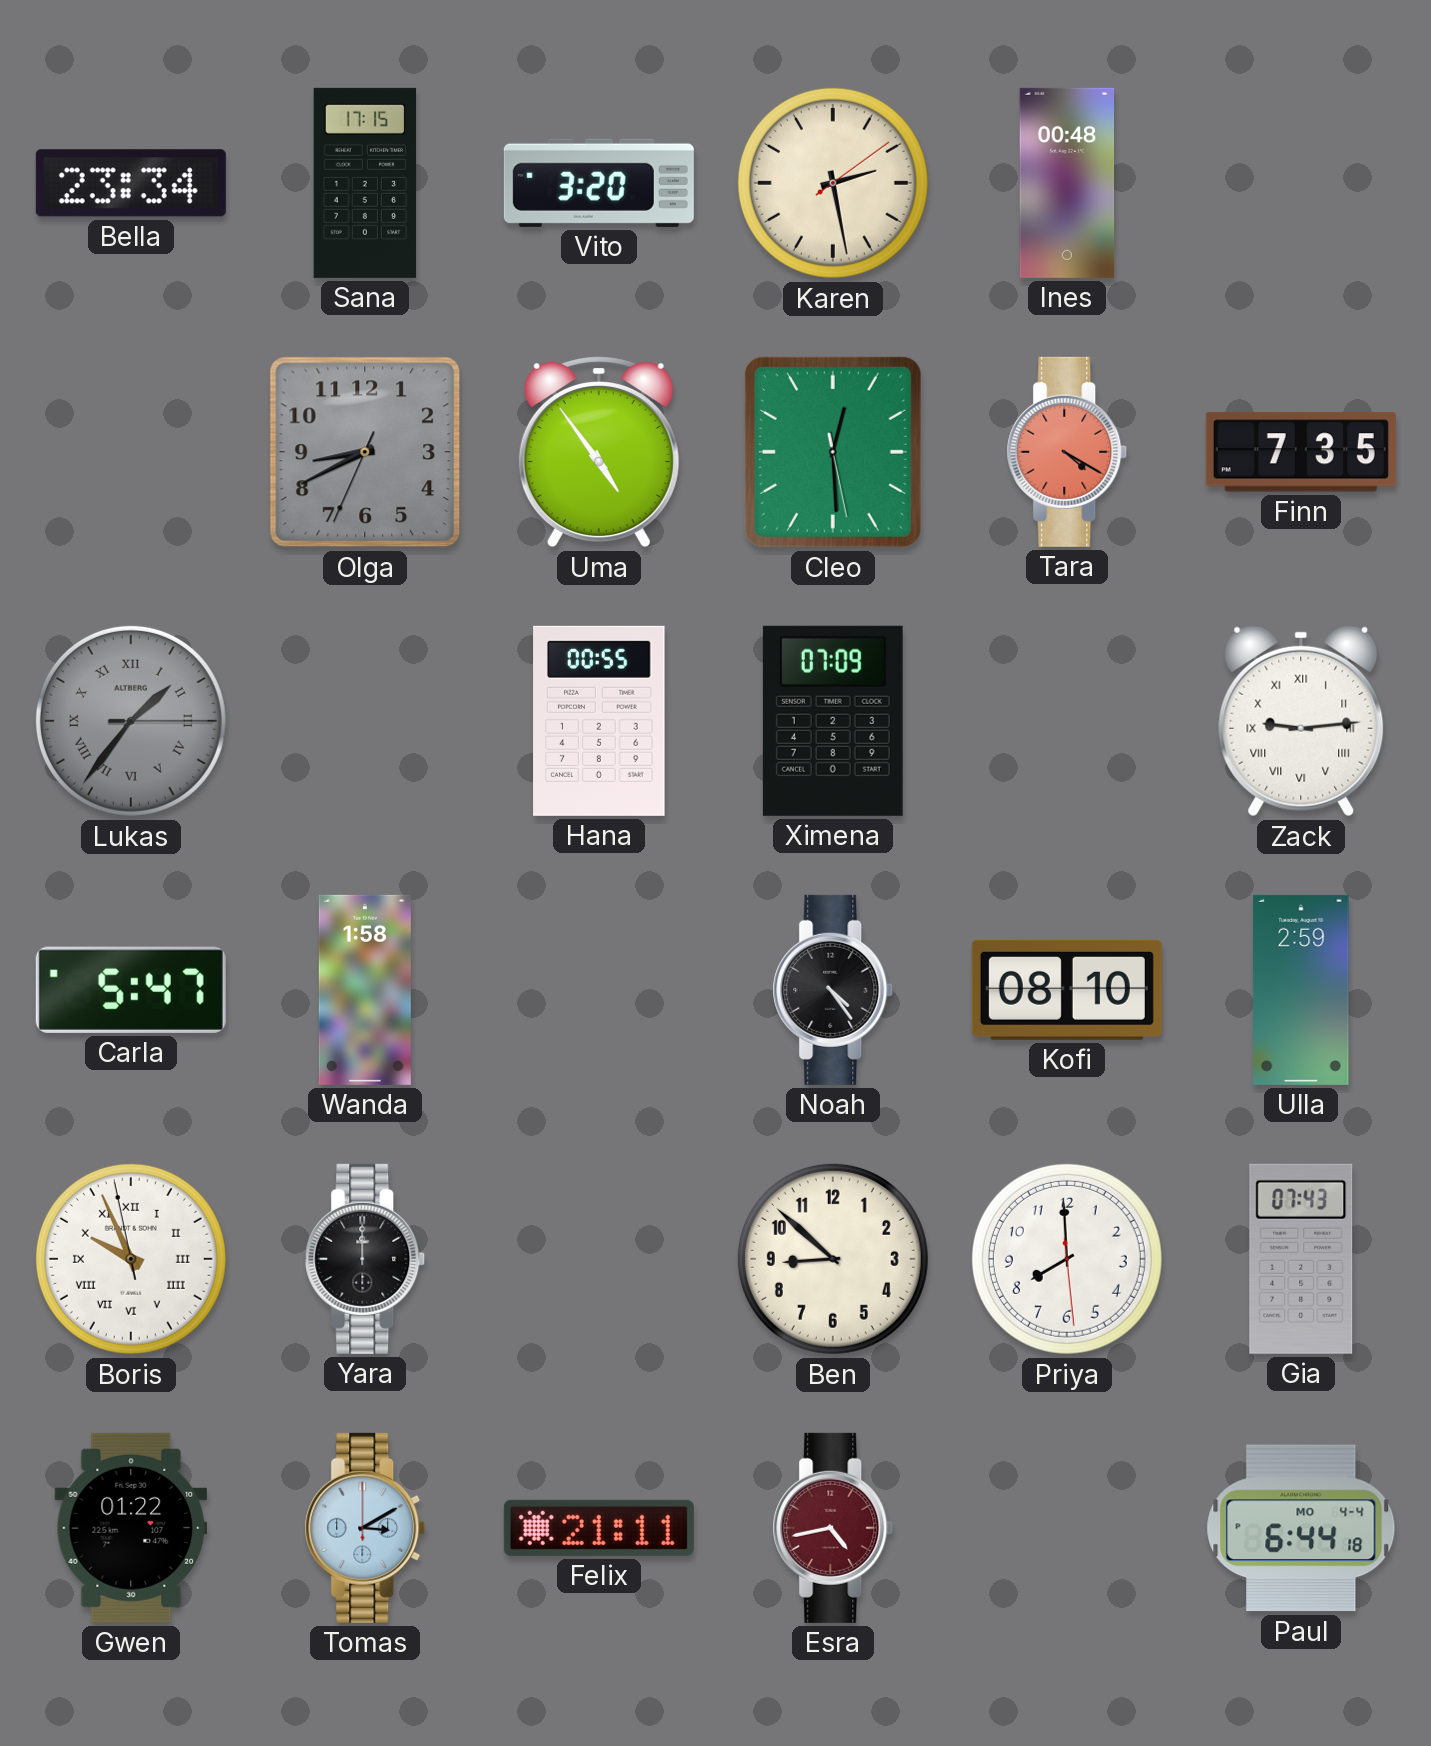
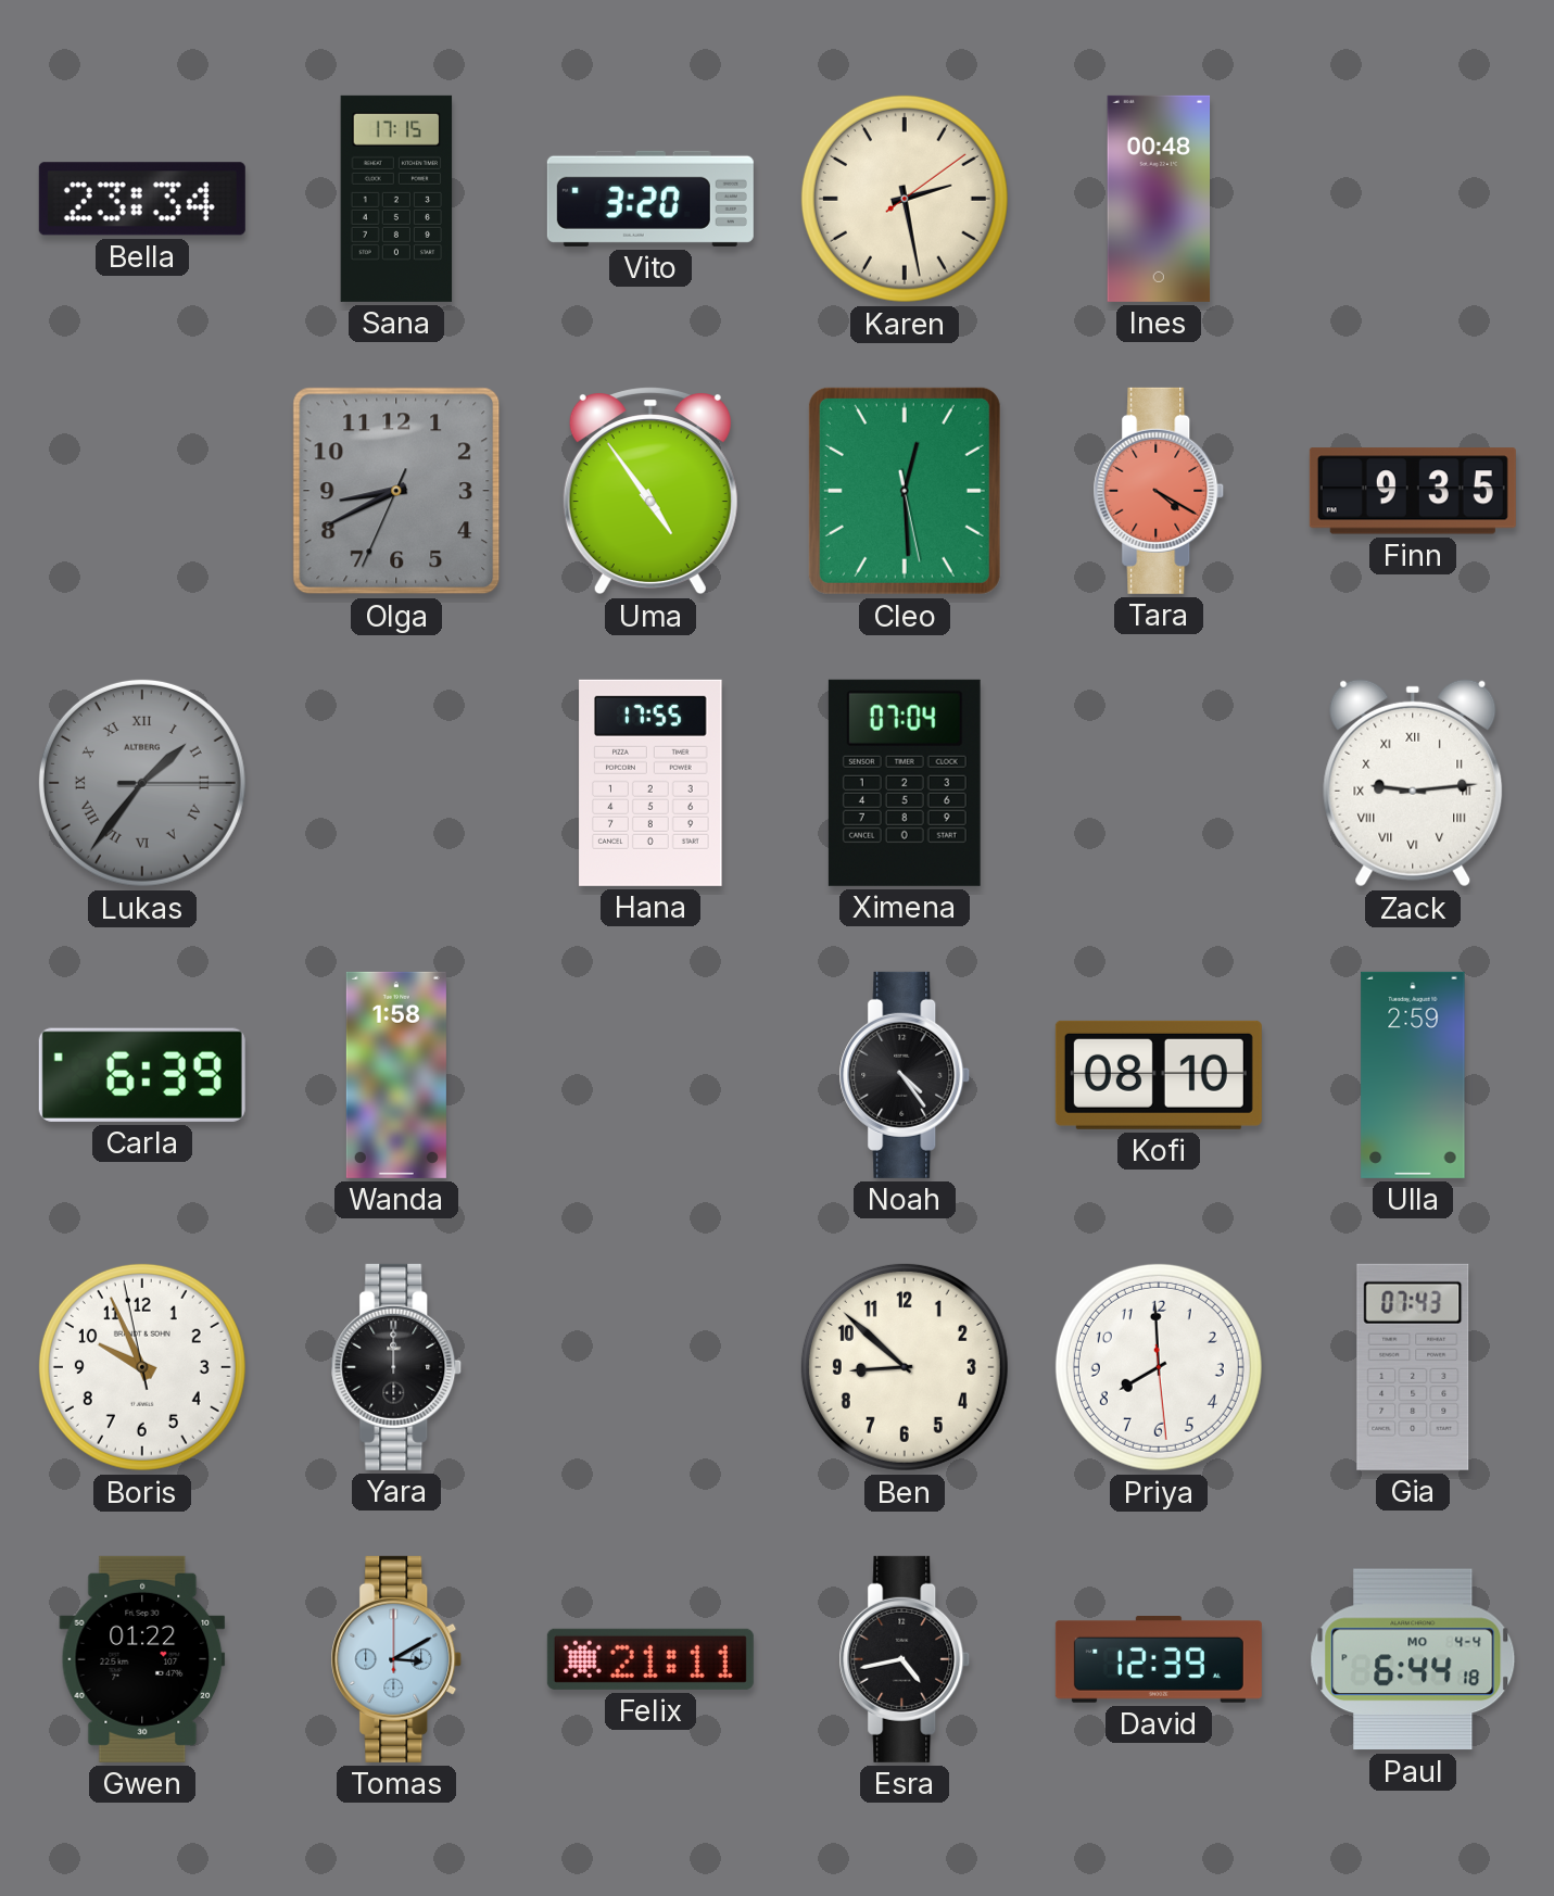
Finn: 7:35 -> 9:35 (1413, 491)
Hana: 00:55 -> 17:55 (650, 783)
Ximena: 07:09 -> 07:04 (905, 783)
Carla: 5:47 -> 6:39 (142, 1075)
Boris numerals: Roman -> Arabic (142, 1367)
Esra dial: burgundy -> black (905, 1659)
David: none -> 12:39 (1159, 1660)
